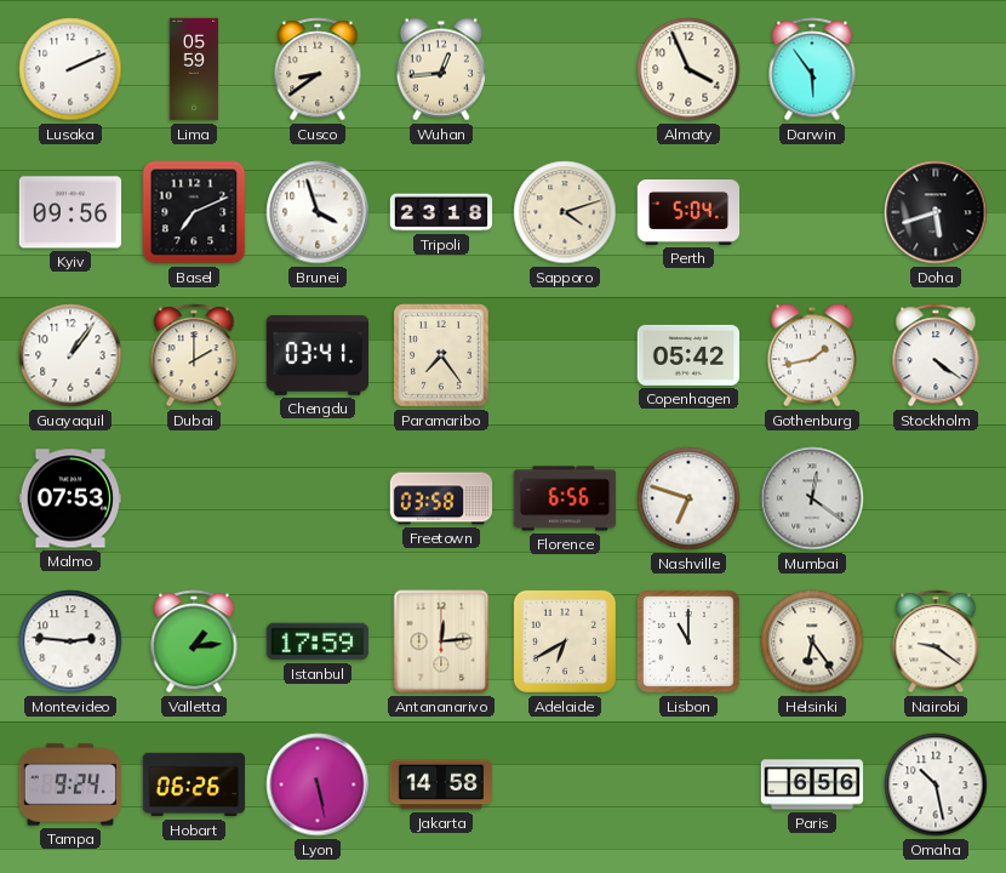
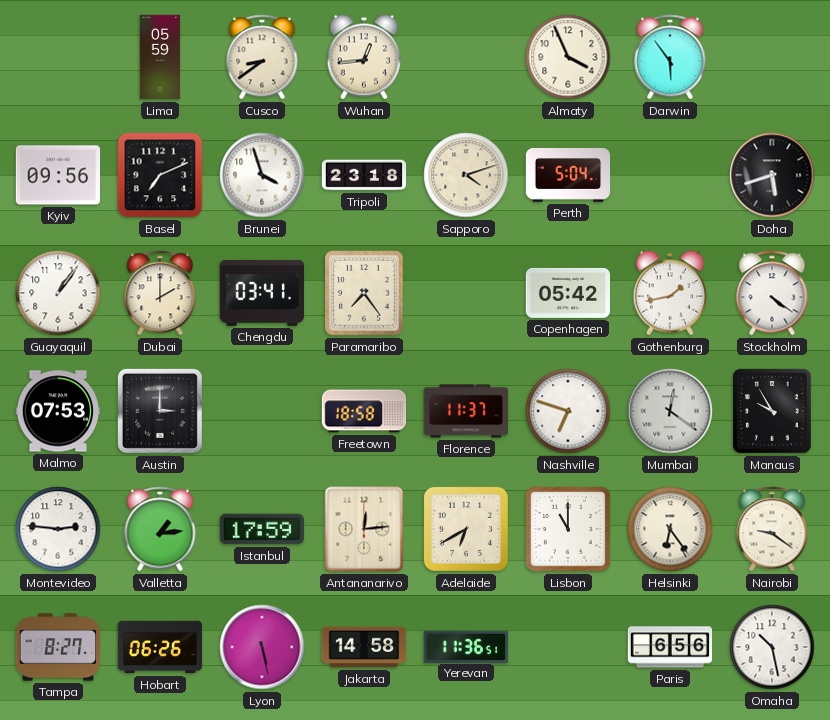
Lusaka: 2:11 -> none (70, 69)
Austin: none -> 3:00 (160, 411)
Freetown: 03:58 -> 18:58 (364, 411)
Florence: 6:56 -> 11:37 (466, 411)
Manaus: none -> 9:55 (772, 411)
Tampa: 9:24 -> 8:27 (58, 647)
Yerevan: none -> 11:36 (465, 646)
